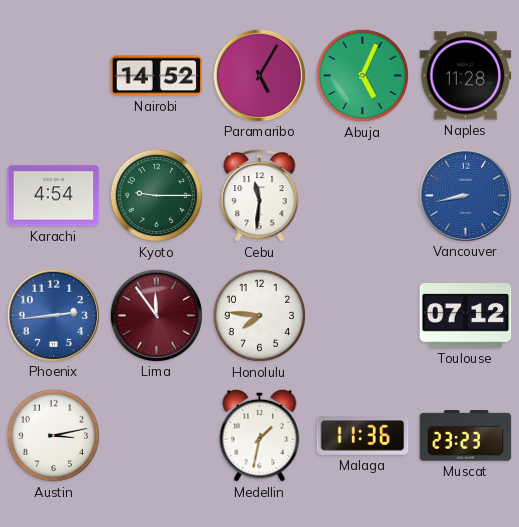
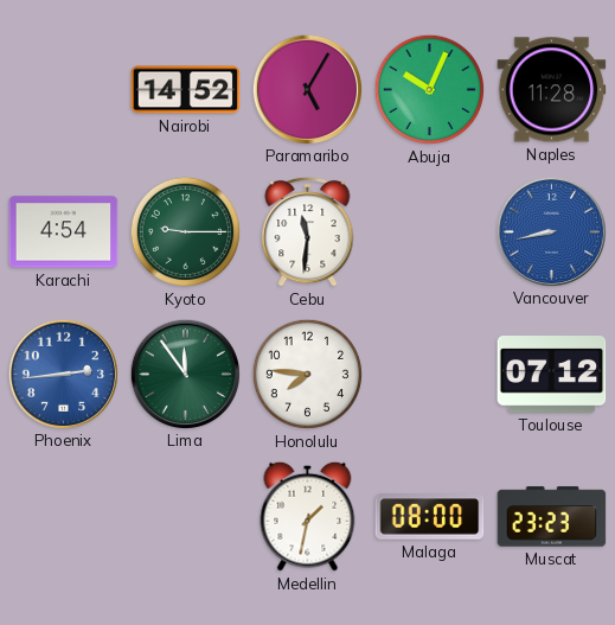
Abuja: 5:04 -> 10:04 (429, 89)
Lima dial: burgundy -> green (185, 374)
Austin: 3:13 -> none (53, 435)
Malaga: 11:36 -> 08:00 (430, 517)
